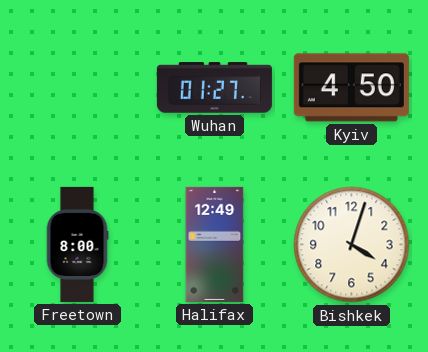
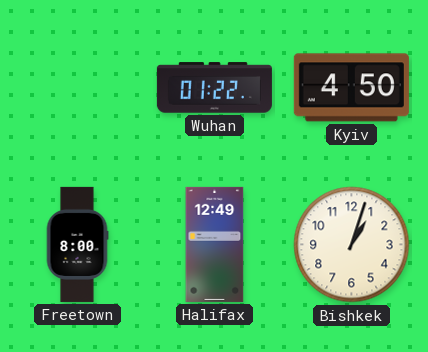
Wuhan: 01:27 -> 01:22 (214, 88)
Bishkek: 4:03 -> 1:03 (352, 245)
